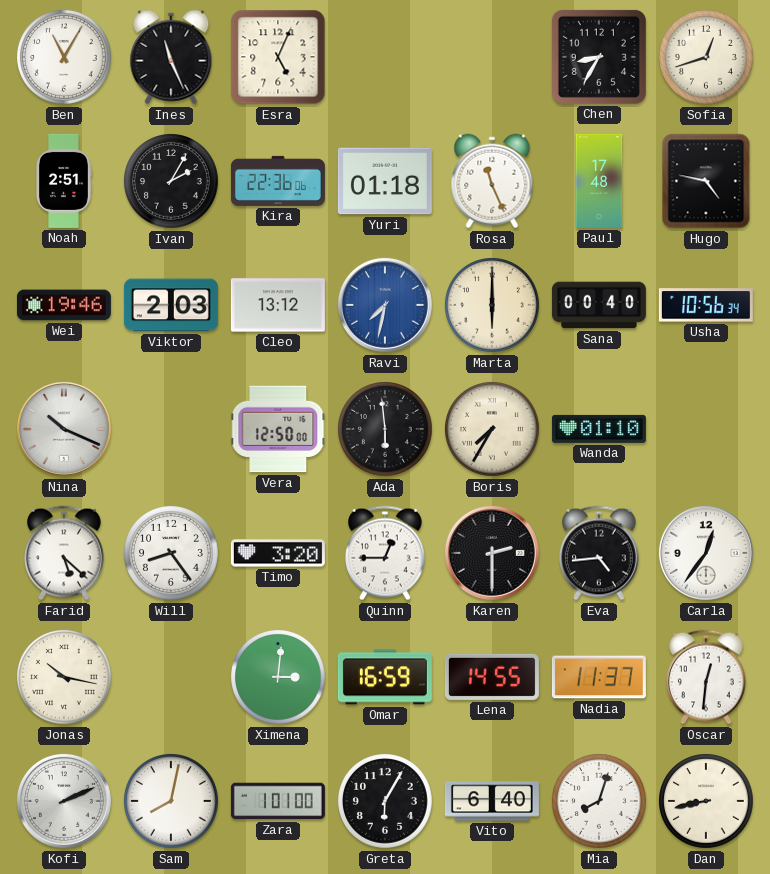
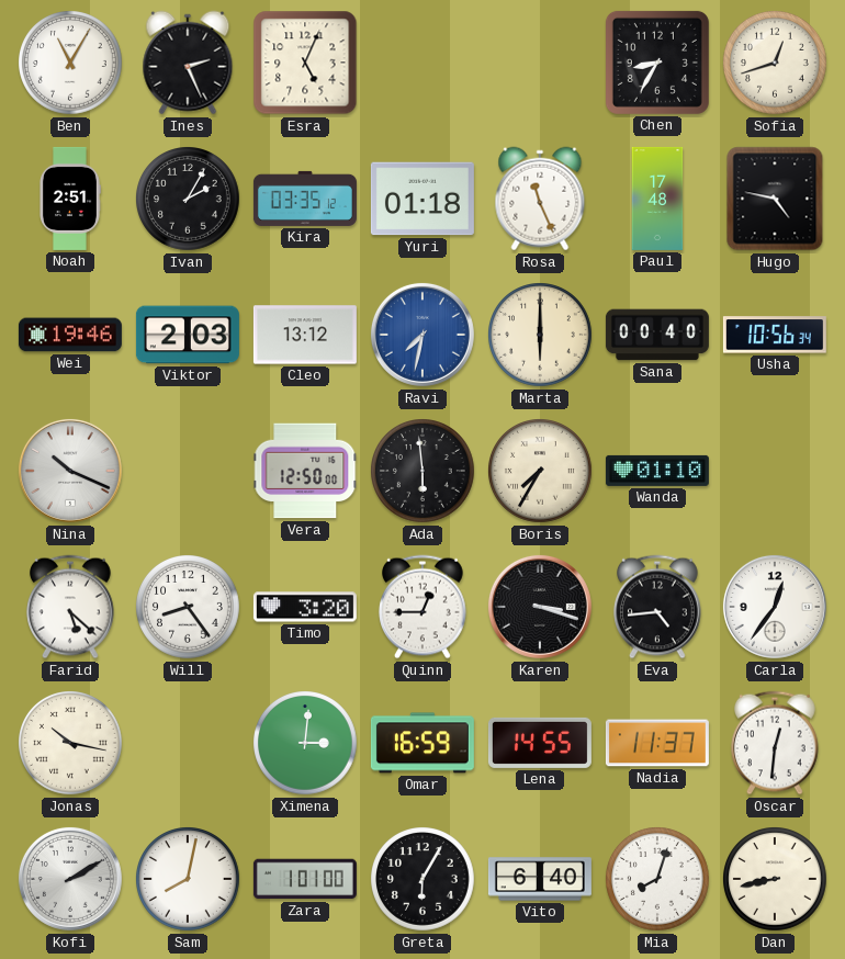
Ines: 11:26 -> 2:26 (188, 63)
Kira: 22:36 -> 03:35 (305, 199)
Karen: 2:30 -> 3:18 (540, 607)
Kofi: 2:11 -> 2:10 (70, 879)
